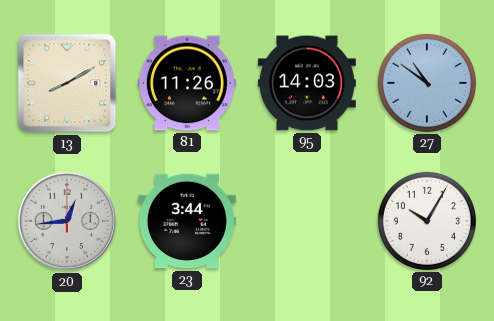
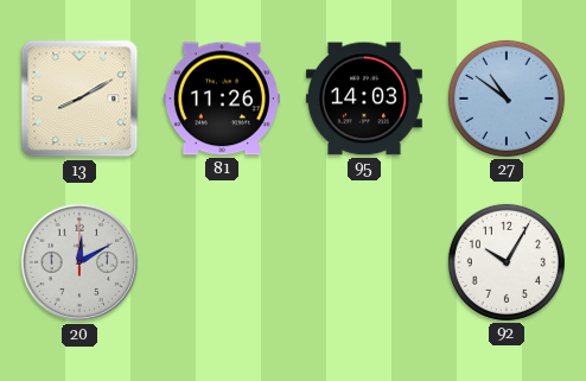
20: 12:44 -> 12:10 (79, 262)
23: 3:44 -> none (187, 221)
